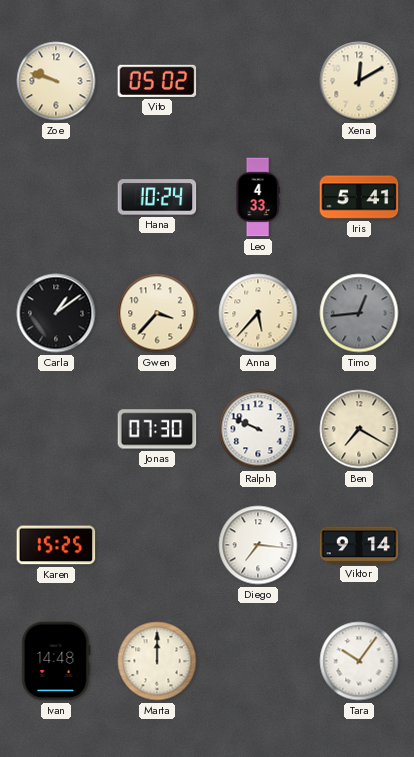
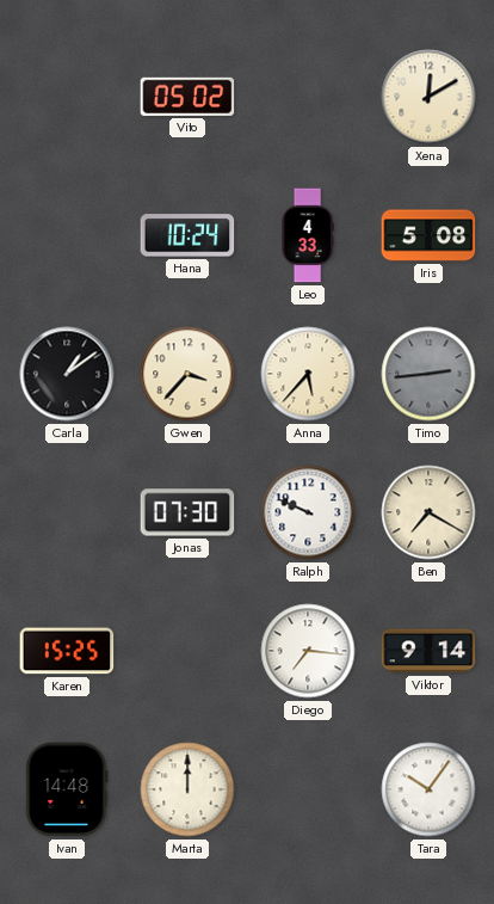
Zoe: 9:48 -> none (56, 81)
Iris: 5:41 -> 5:08 (428, 235)
Timo: 12:44 -> 2:44 (428, 374)
